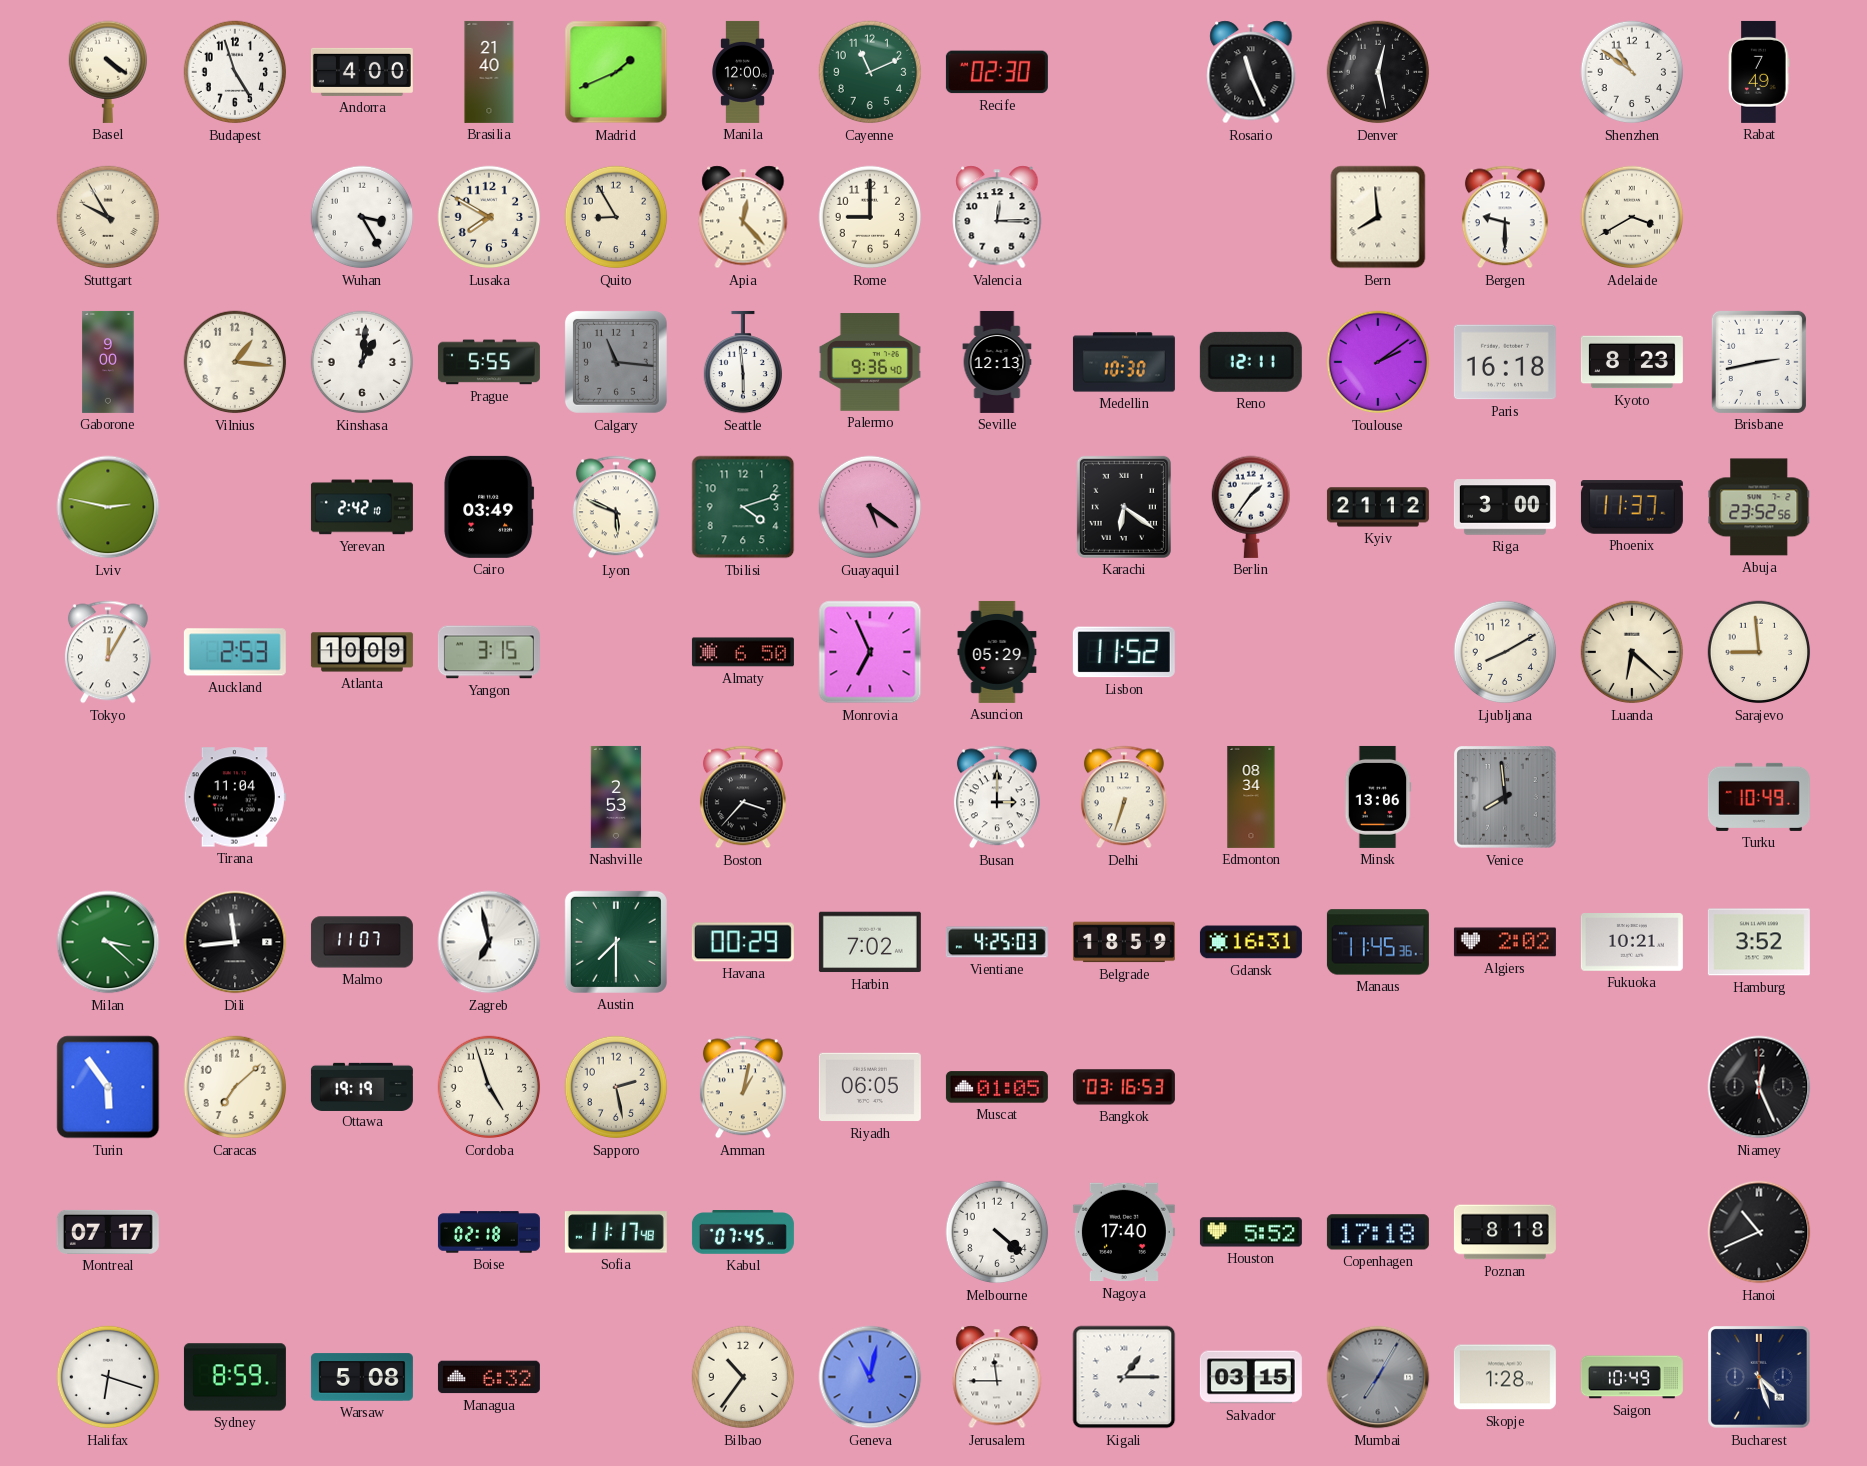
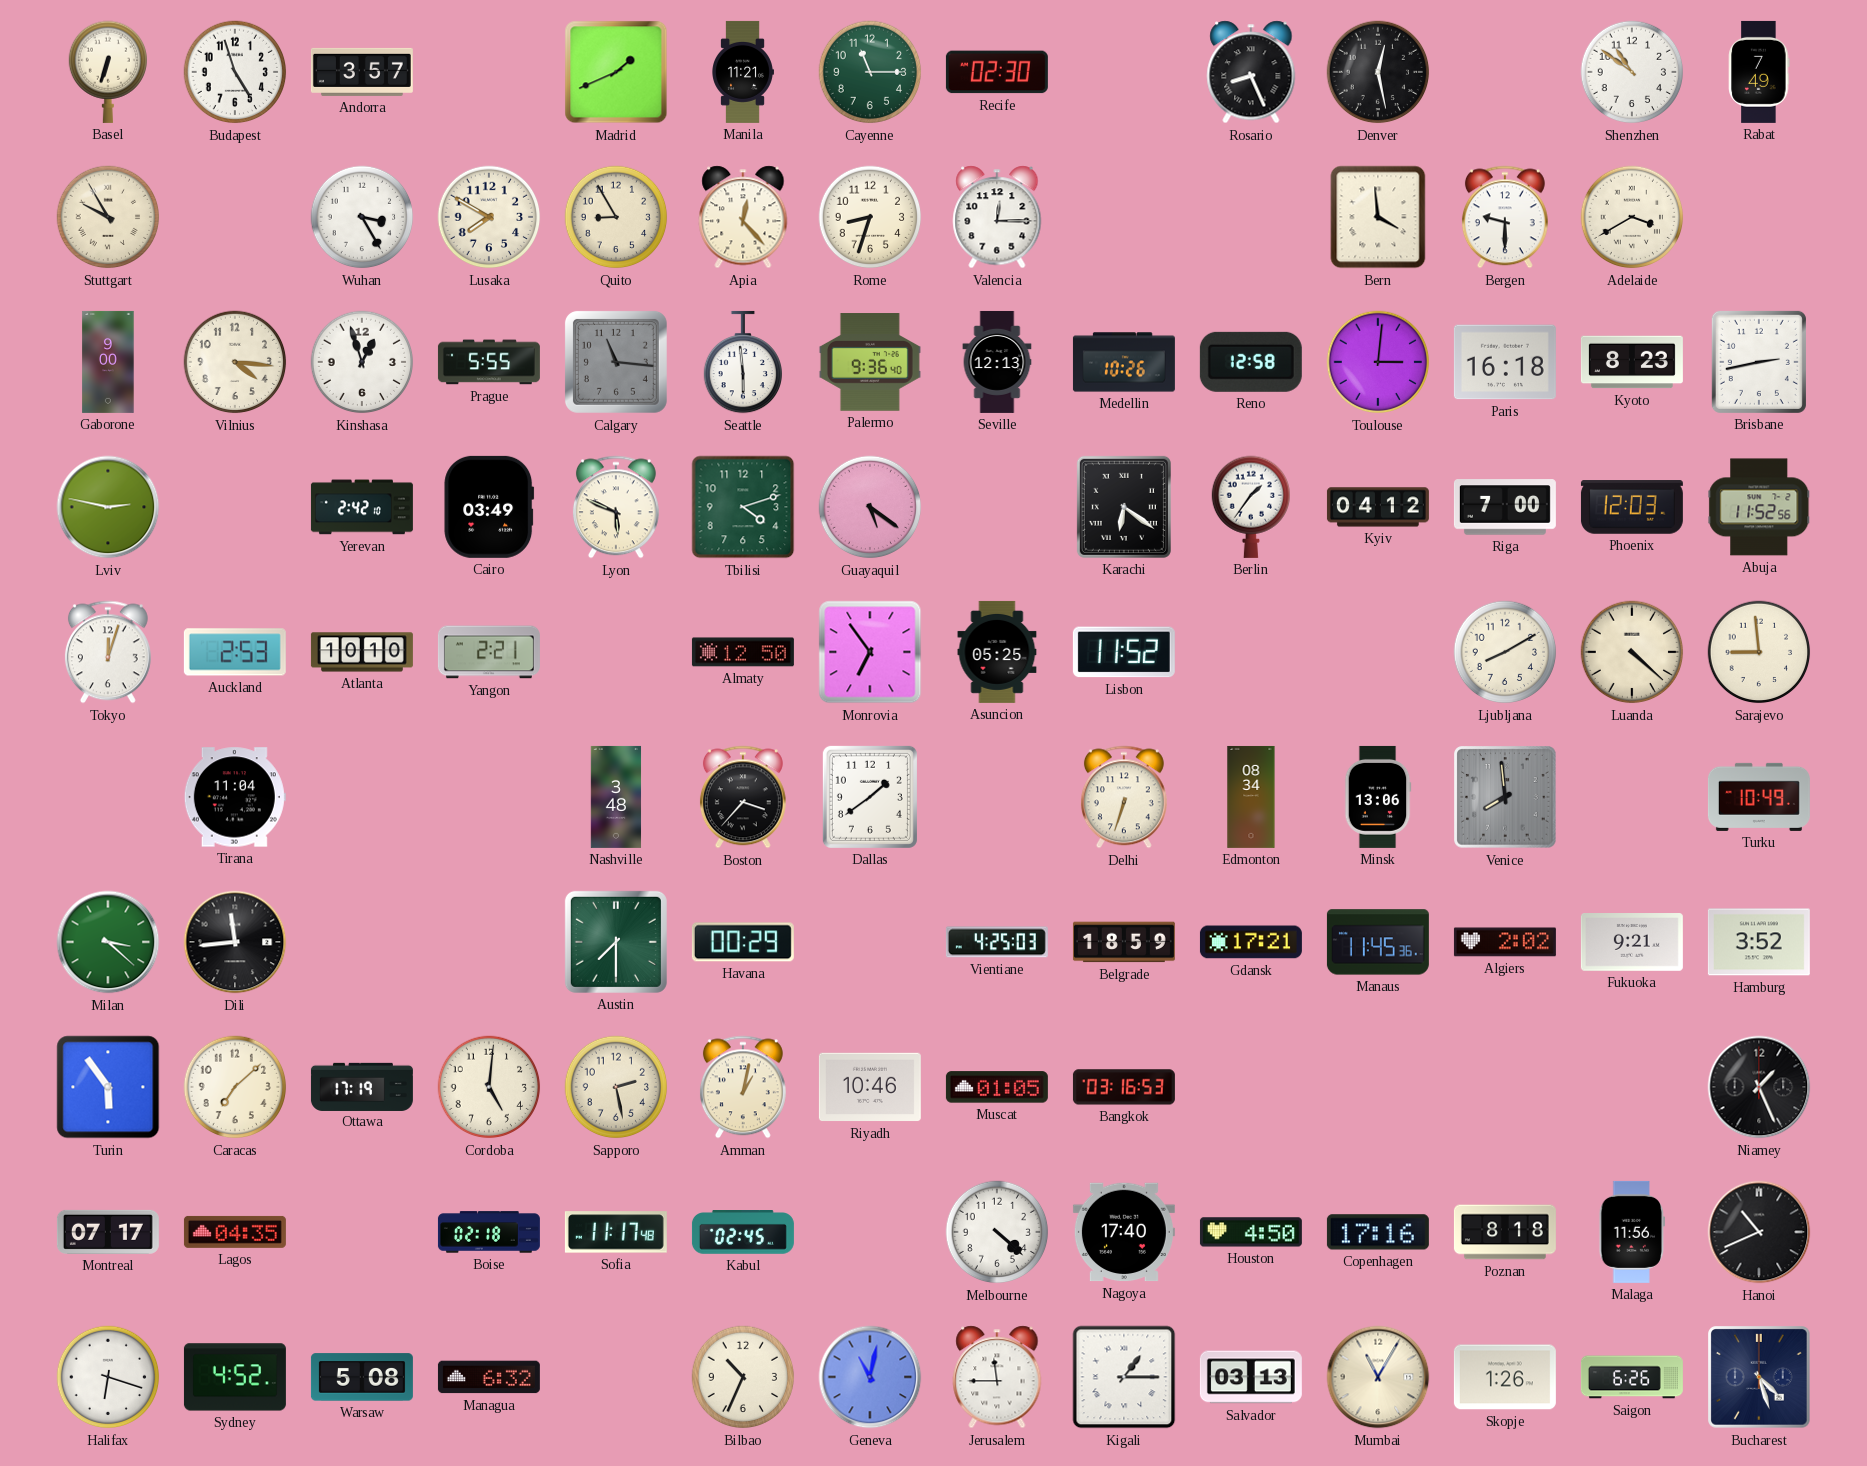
Basel: 4:21 -> 6:33 (107, 72)
Andorra: 4:00 -> 3:57 (362, 72)
Brasilia: 21:40 -> none (489, 72)
Manila: 12:00 -> 11:21 (743, 72)
Cayenne: 11:11 -> 11:15 (870, 72)
Rosario: 11:26 -> 8:26 (1251, 72)
Rome: 9:00 -> 8:33 (870, 217)
Bern: 7:59 -> 3:59 (1378, 217)
Vilnius: 1:16 -> 4:16 (235, 362)
Kinshasa: 1:01 -> 12:57 (362, 362)
Medellin: 10:30 -> 10:26 (1124, 362)
Reno: 12:11 -> 12:58 (1251, 362)
Toulouse: 2:09 -> 3:01 (1378, 362)
Kyiv: 21:12 -> 04:12 (1378, 507)
Riga: 3:00 -> 7:00 (1505, 507)
Phoenix: 11:37 -> 12:03 (1632, 507)
Abuja: 23:52 -> 11:52 (1759, 507)
Tokyo: 12:05 -> 12:03 (108, 652)
Atlanta: 10:09 -> 10:10 (362, 652)
Yangon: 3:15 -> 2:21 (489, 652)
Almaty: 6:50 -> 12:50 (743, 652)
Monrovia: 6:56 -> 6:54 (870, 652)
Asuncion: 05:29 -> 05:25 (997, 652)
Luanda: 6:22 -> 4:22 (1632, 652)
Nashville: 2:53 -> 3:48 (616, 797)
Dallas: none -> 1:39 (870, 797)
Busan: 3:00 -> none (997, 797)
Malmo: 11:07 -> none (362, 942)
Zagreb: 6:58 -> none (489, 942)
Harbin: 7:02 -> none (870, 942)
Gdansk: 16:31 -> 17:21 (1251, 942)
Fukuoka: 10:21 -> 9:21 (1632, 943)
Ottawa: 19:19 -> 17:19 (362, 1086)
Cordoba: 4:57 -> 5:01 (489, 1087)
Riyadh: 06:05 -> 10:46 (870, 1087)
Niamey: 12:26 -> 1:26 (1759, 1087)
Lagos: none -> 04:35 (235, 1232)
Kabul: 07:45 -> 02:45 (743, 1233)
Houston: 5:52 -> 4:50 (1251, 1232)
Copenhagen: 17:18 -> 17:16 (1378, 1232)
Malaga: none -> 11:56 (1632, 1232)
Sydney: 8:59 -> 4:52 (235, 1377)
Bilbao: 10:36 -> 10:34 (743, 1377)
Salvador: 03:15 -> 03:13 (1251, 1377)
Mumbai: 7:05 -> 11:05 (1378, 1377)
Mumbai dial: grey -> cream (1378, 1377)
Skopje: 1:28 -> 1:26 (1505, 1377)
Saigon: 10:49 -> 6:26 (1632, 1377)
